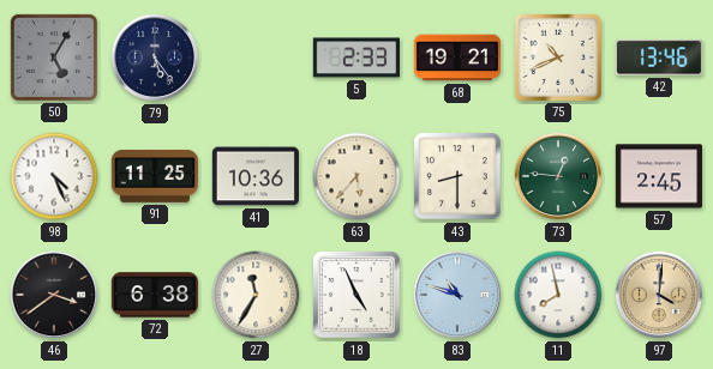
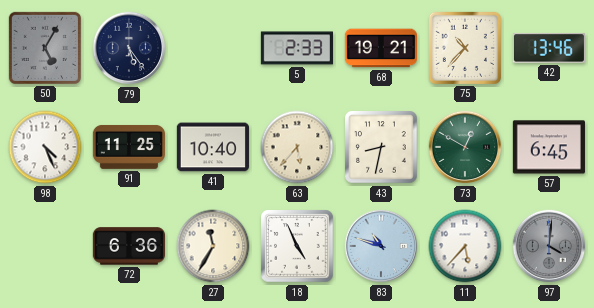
75: 10:41 -> 10:37 (465, 48)
41: 10:36 -> 10:40 (212, 147)
43: 8:30 -> 8:32 (381, 147)
73: 12:46 -> 12:50 (465, 147)
57: 2:45 -> 6:45 (549, 147)
46: 3:39 -> none (54, 295)
72: 6:38 -> 6:36 (129, 246)
11: 7:58 -> 5:37 (465, 246)
97 dial: champagne -> grey (549, 246)
